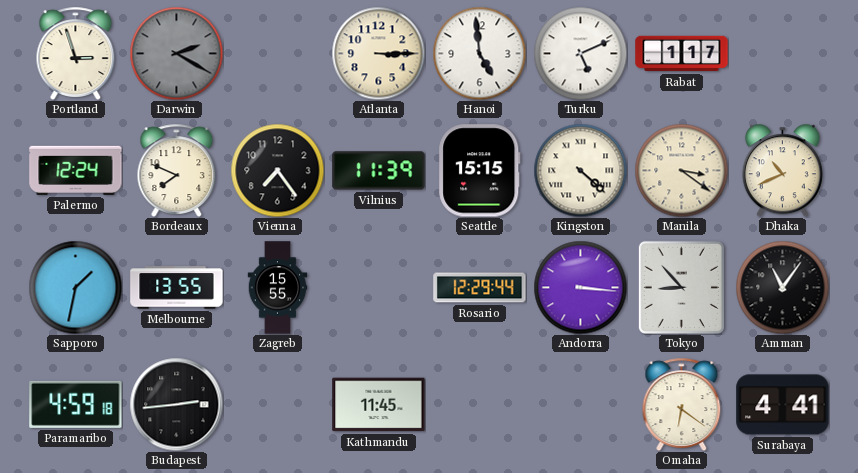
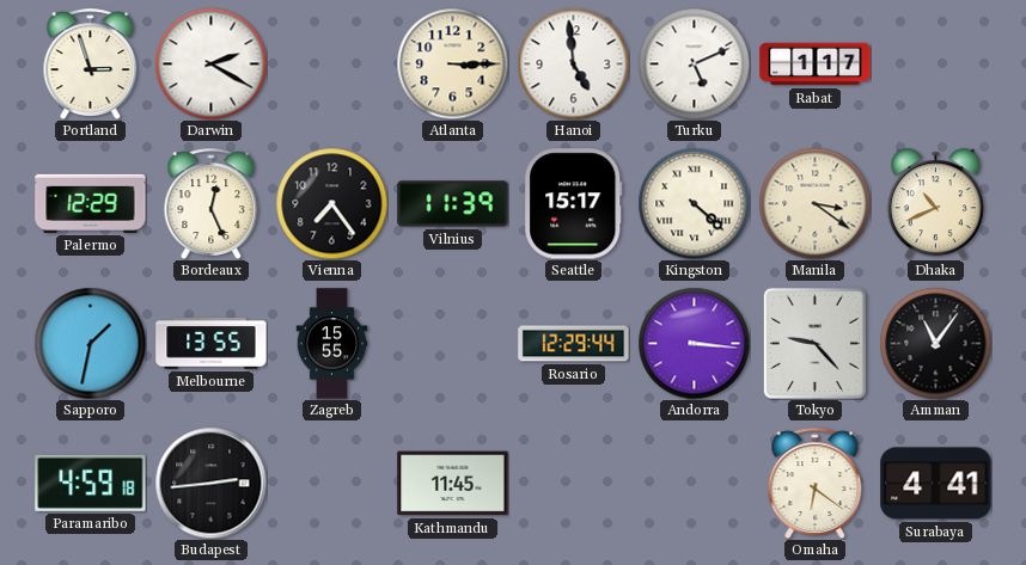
Darwin dial: grey -> white (210, 63)
Palermo: 12:24 -> 12:29 (91, 203)
Bordeaux: 7:49 -> 12:26 (212, 203)
Seattle: 15:15 -> 15:17 (574, 204)
Tokyo: 8:53 -> 9:23 (814, 343)
